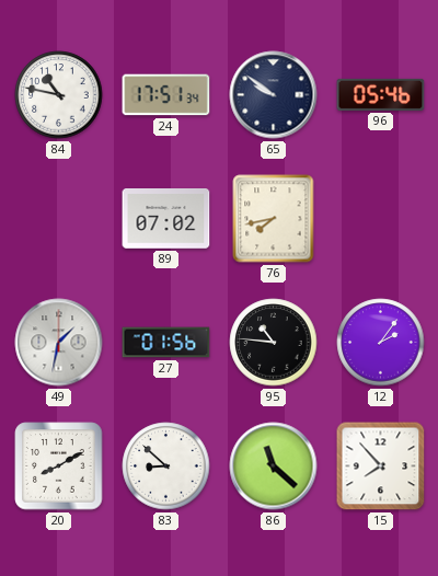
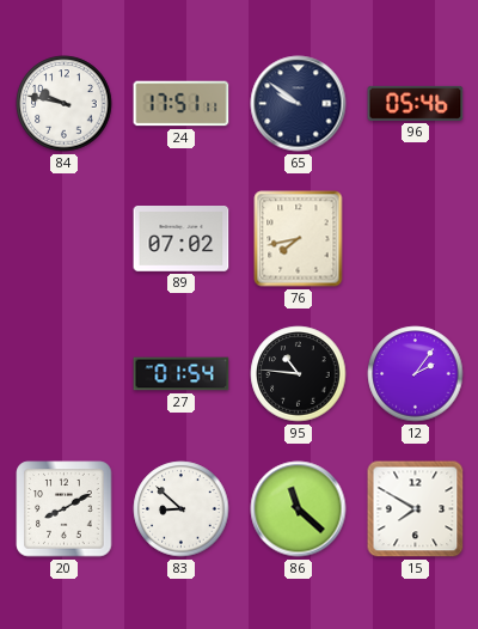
84: 10:47 -> 9:47 (65, 104)
24: 17:51:34 -> 17:51:11 (182, 104)
49: 1:32 -> none (59, 343)
27: 01:56 -> 01:54 (182, 374)
15: 7:53 -> 7:50 (416, 509)
